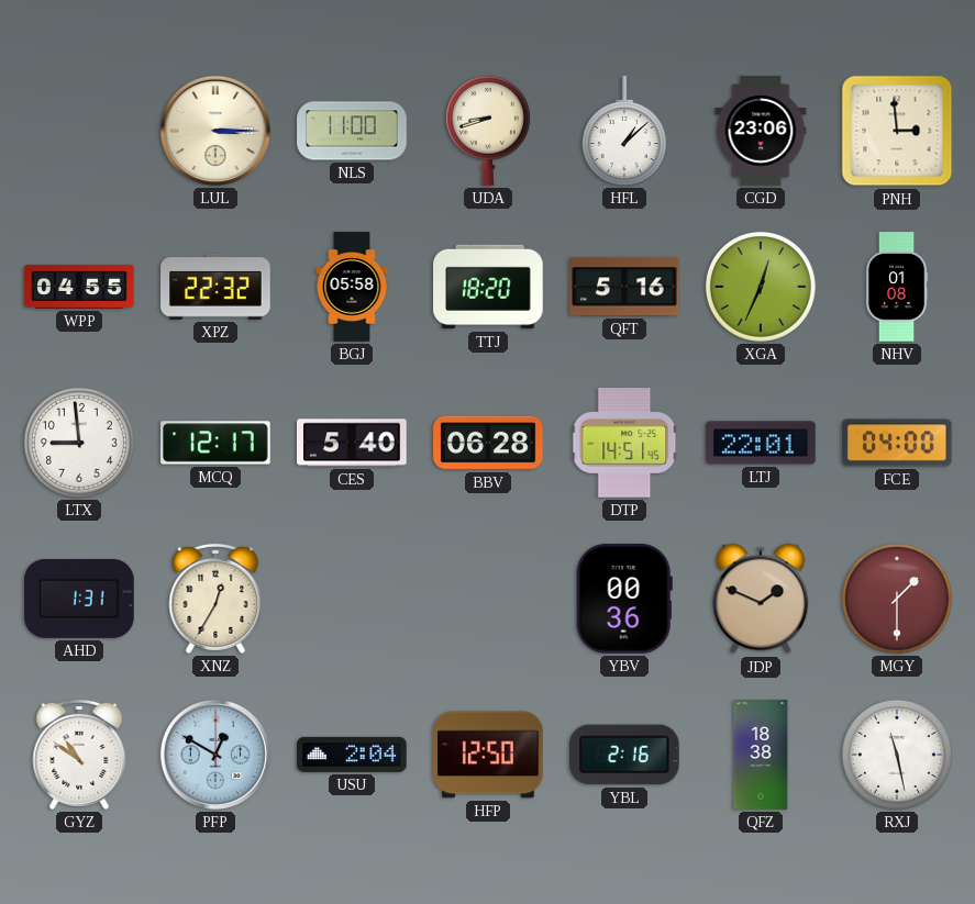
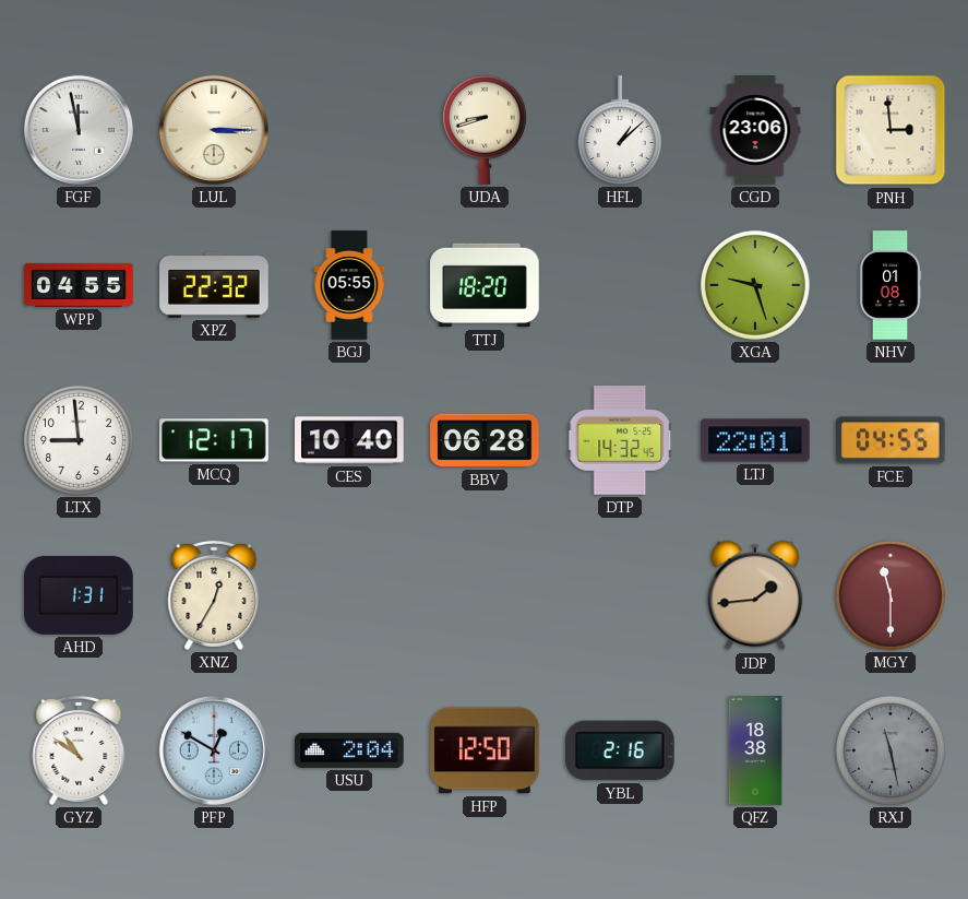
FGF: none -> 11:58 (79, 130)
NLS: 11:00 -> none (352, 131)
BGJ: 05:58 -> 05:55 (349, 285)
QFT: 5:16 -> none (624, 287)
XGA: 12:34 -> 9:27 (755, 285)
CES: 5:40 -> 10:40 (349, 440)
DTP: 14:51 -> 14:32 (620, 440)
FCE: 04:00 -> 04:55 (892, 440)
YBV: 00:36 -> none (624, 599)
JDP: 1:49 -> 1:44 (755, 595)
MGY: 1:30 -> 11:30 (891, 595)
RXJ dial: white -> grey (891, 750)
